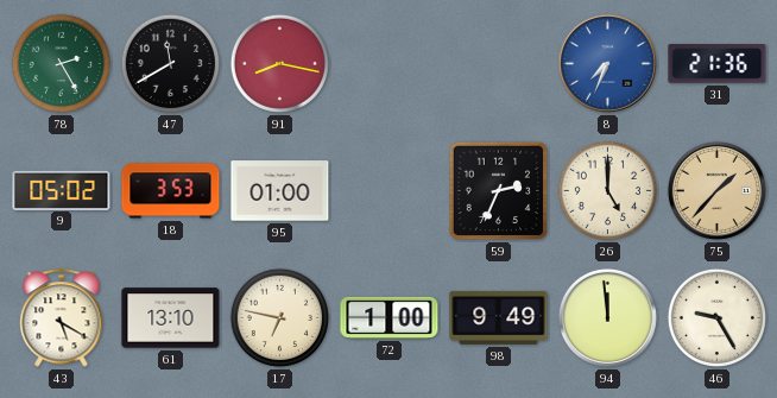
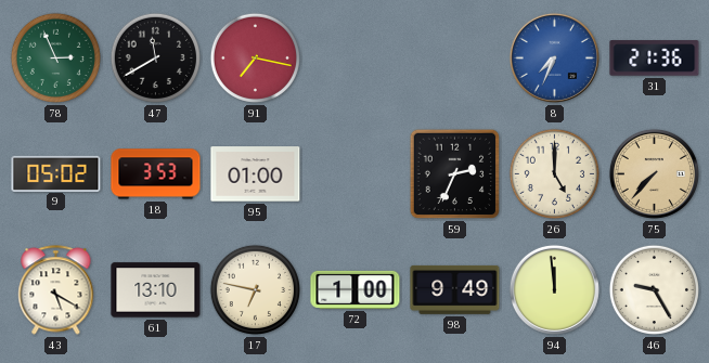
78: 2:25 -> 2:56 (55, 57)
91: 8:17 -> 7:17 (255, 57)
75: 1:37 -> 7:37 (654, 173)
